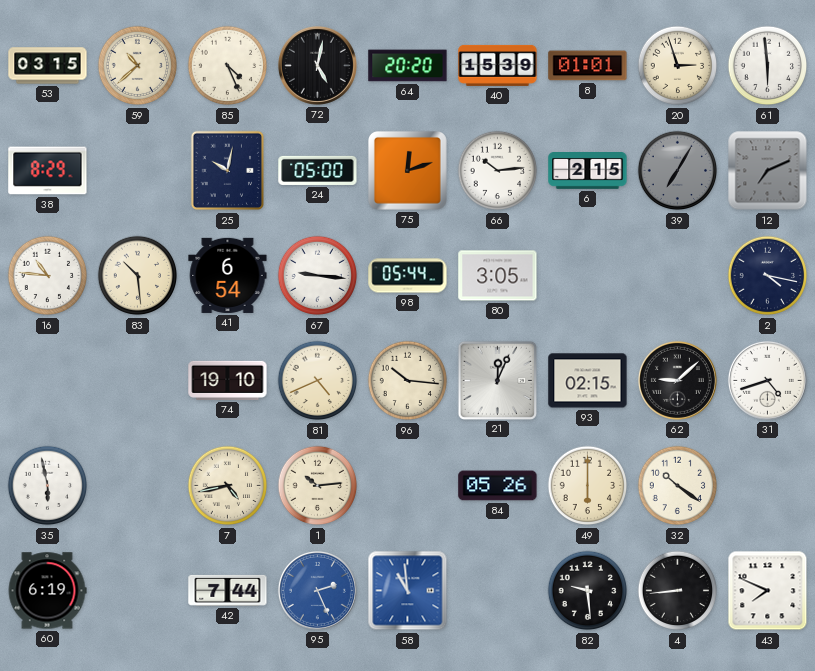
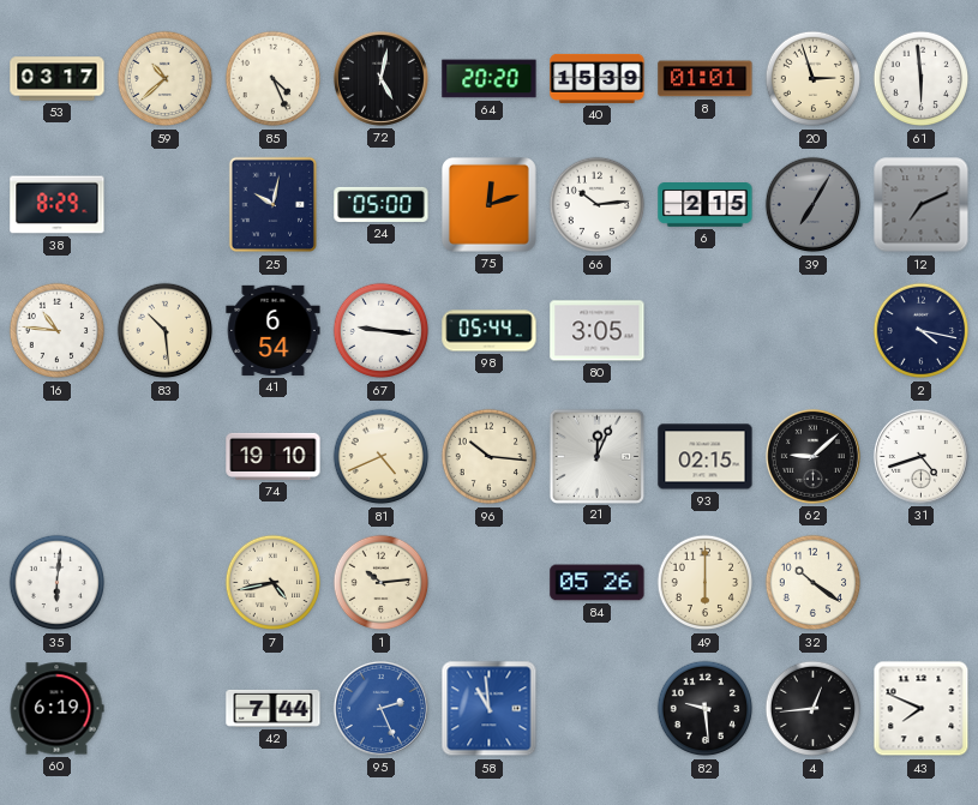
53: 03:15 -> 03:17 (58, 79)
35: 5:58 -> 6:01 (58, 583)
4: 8:44 -> 12:44 (814, 709)
